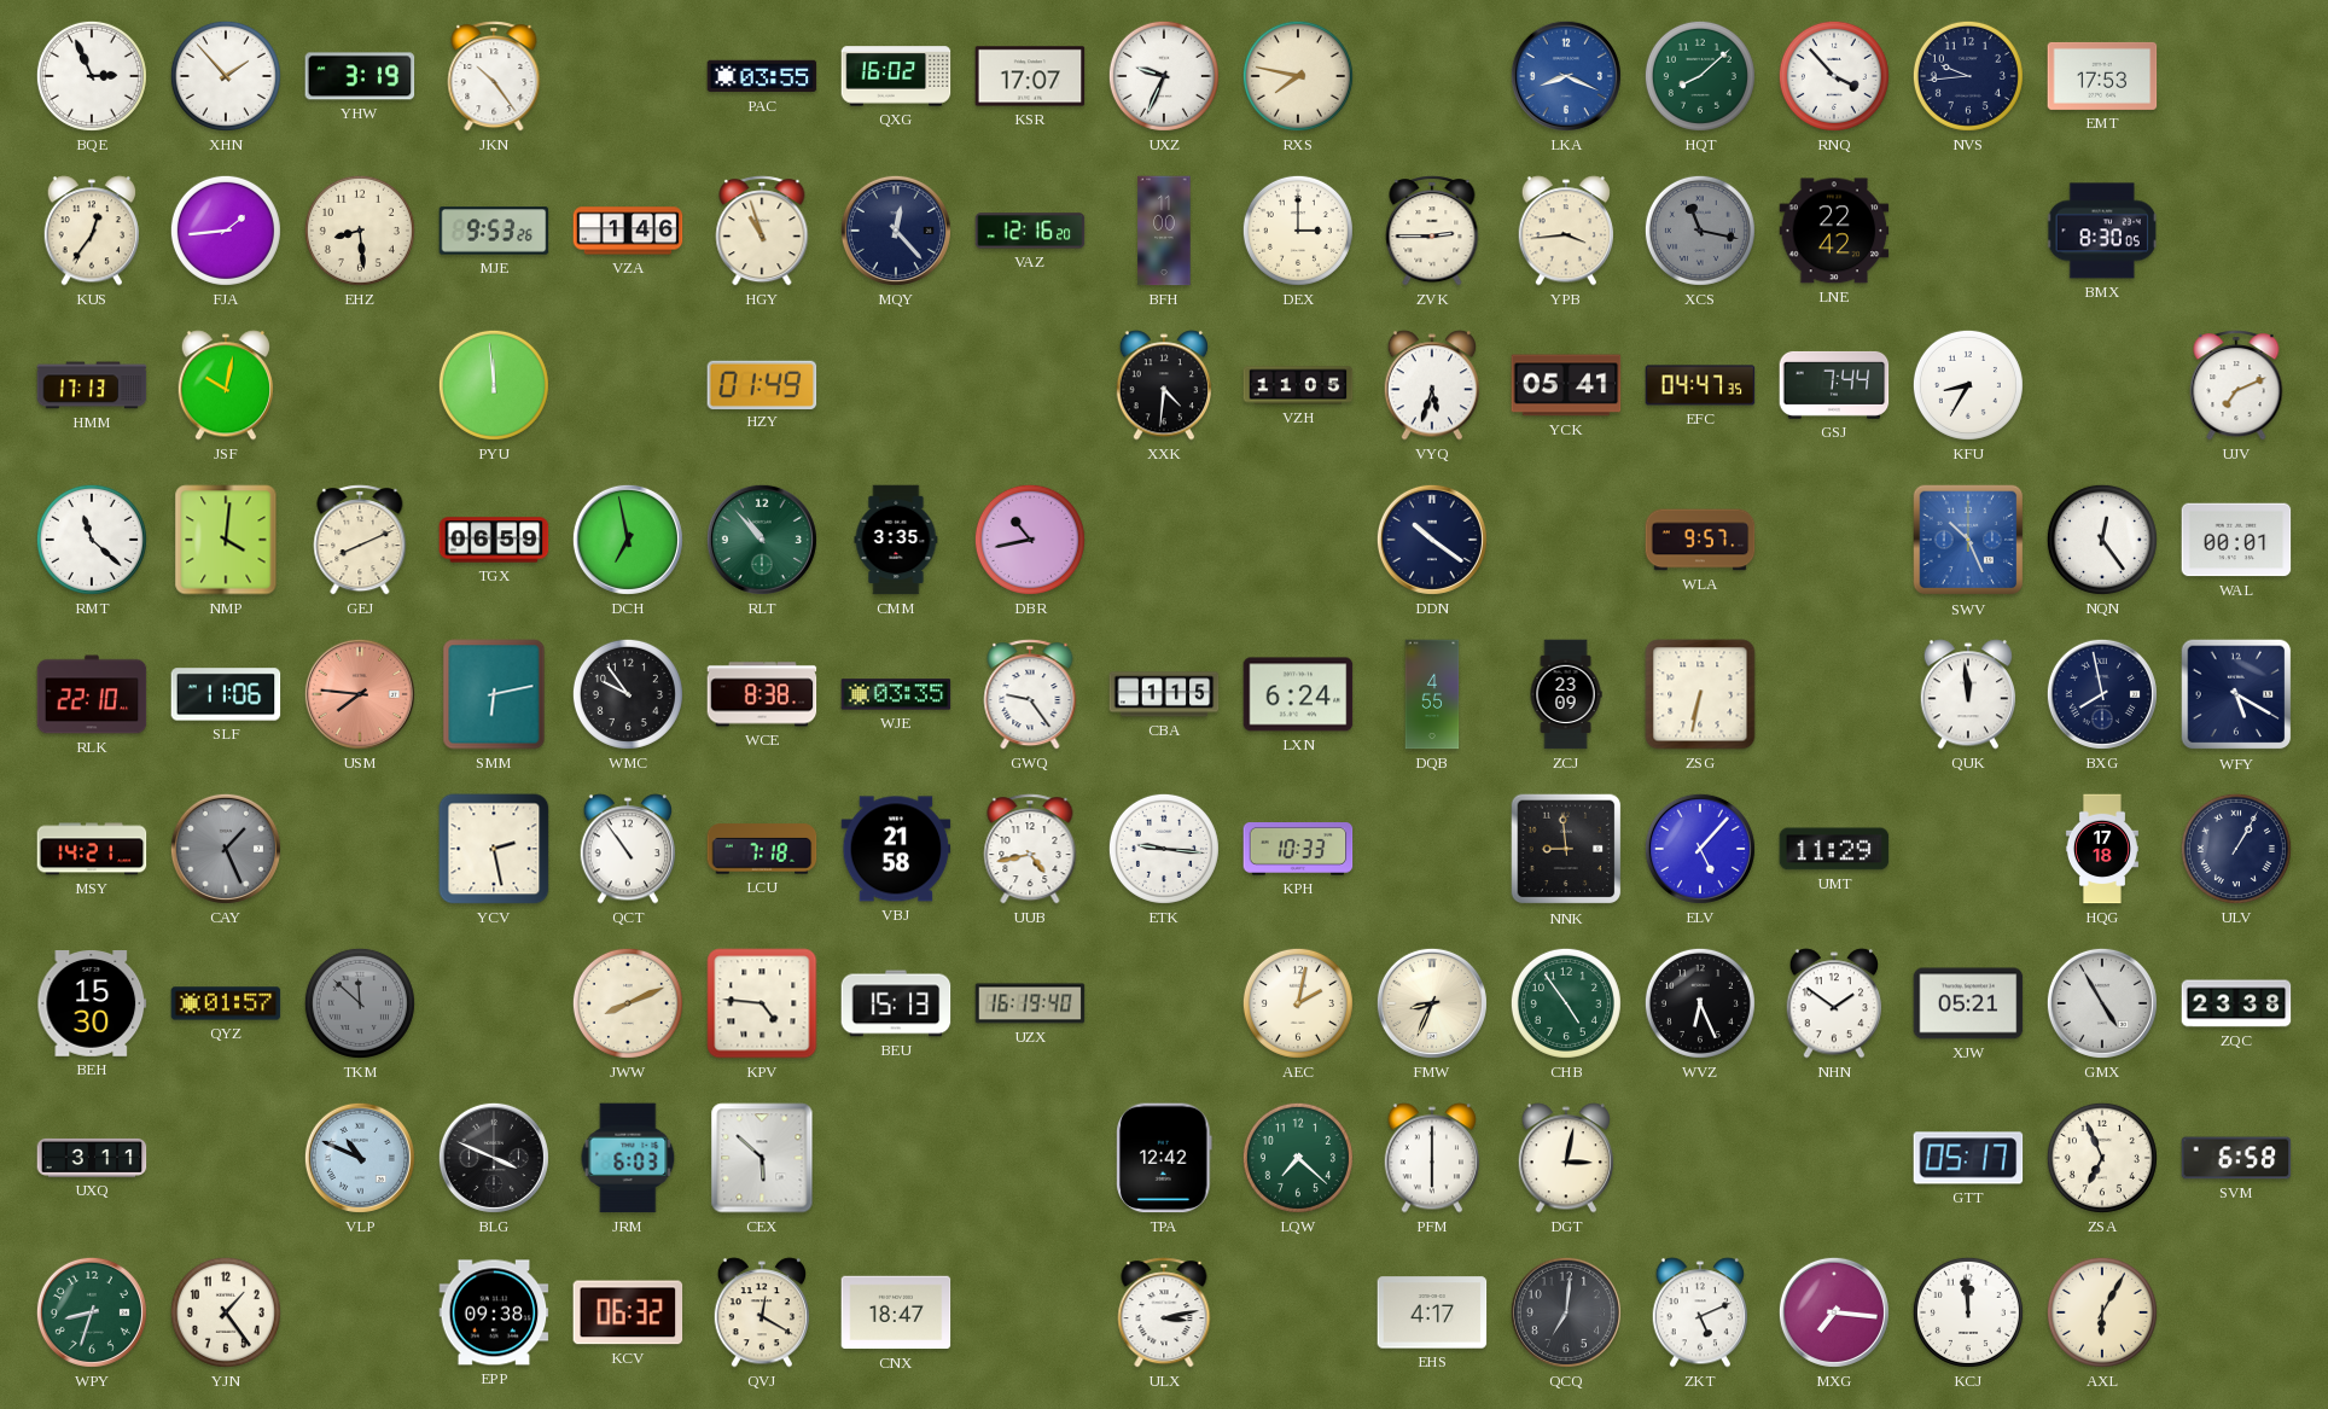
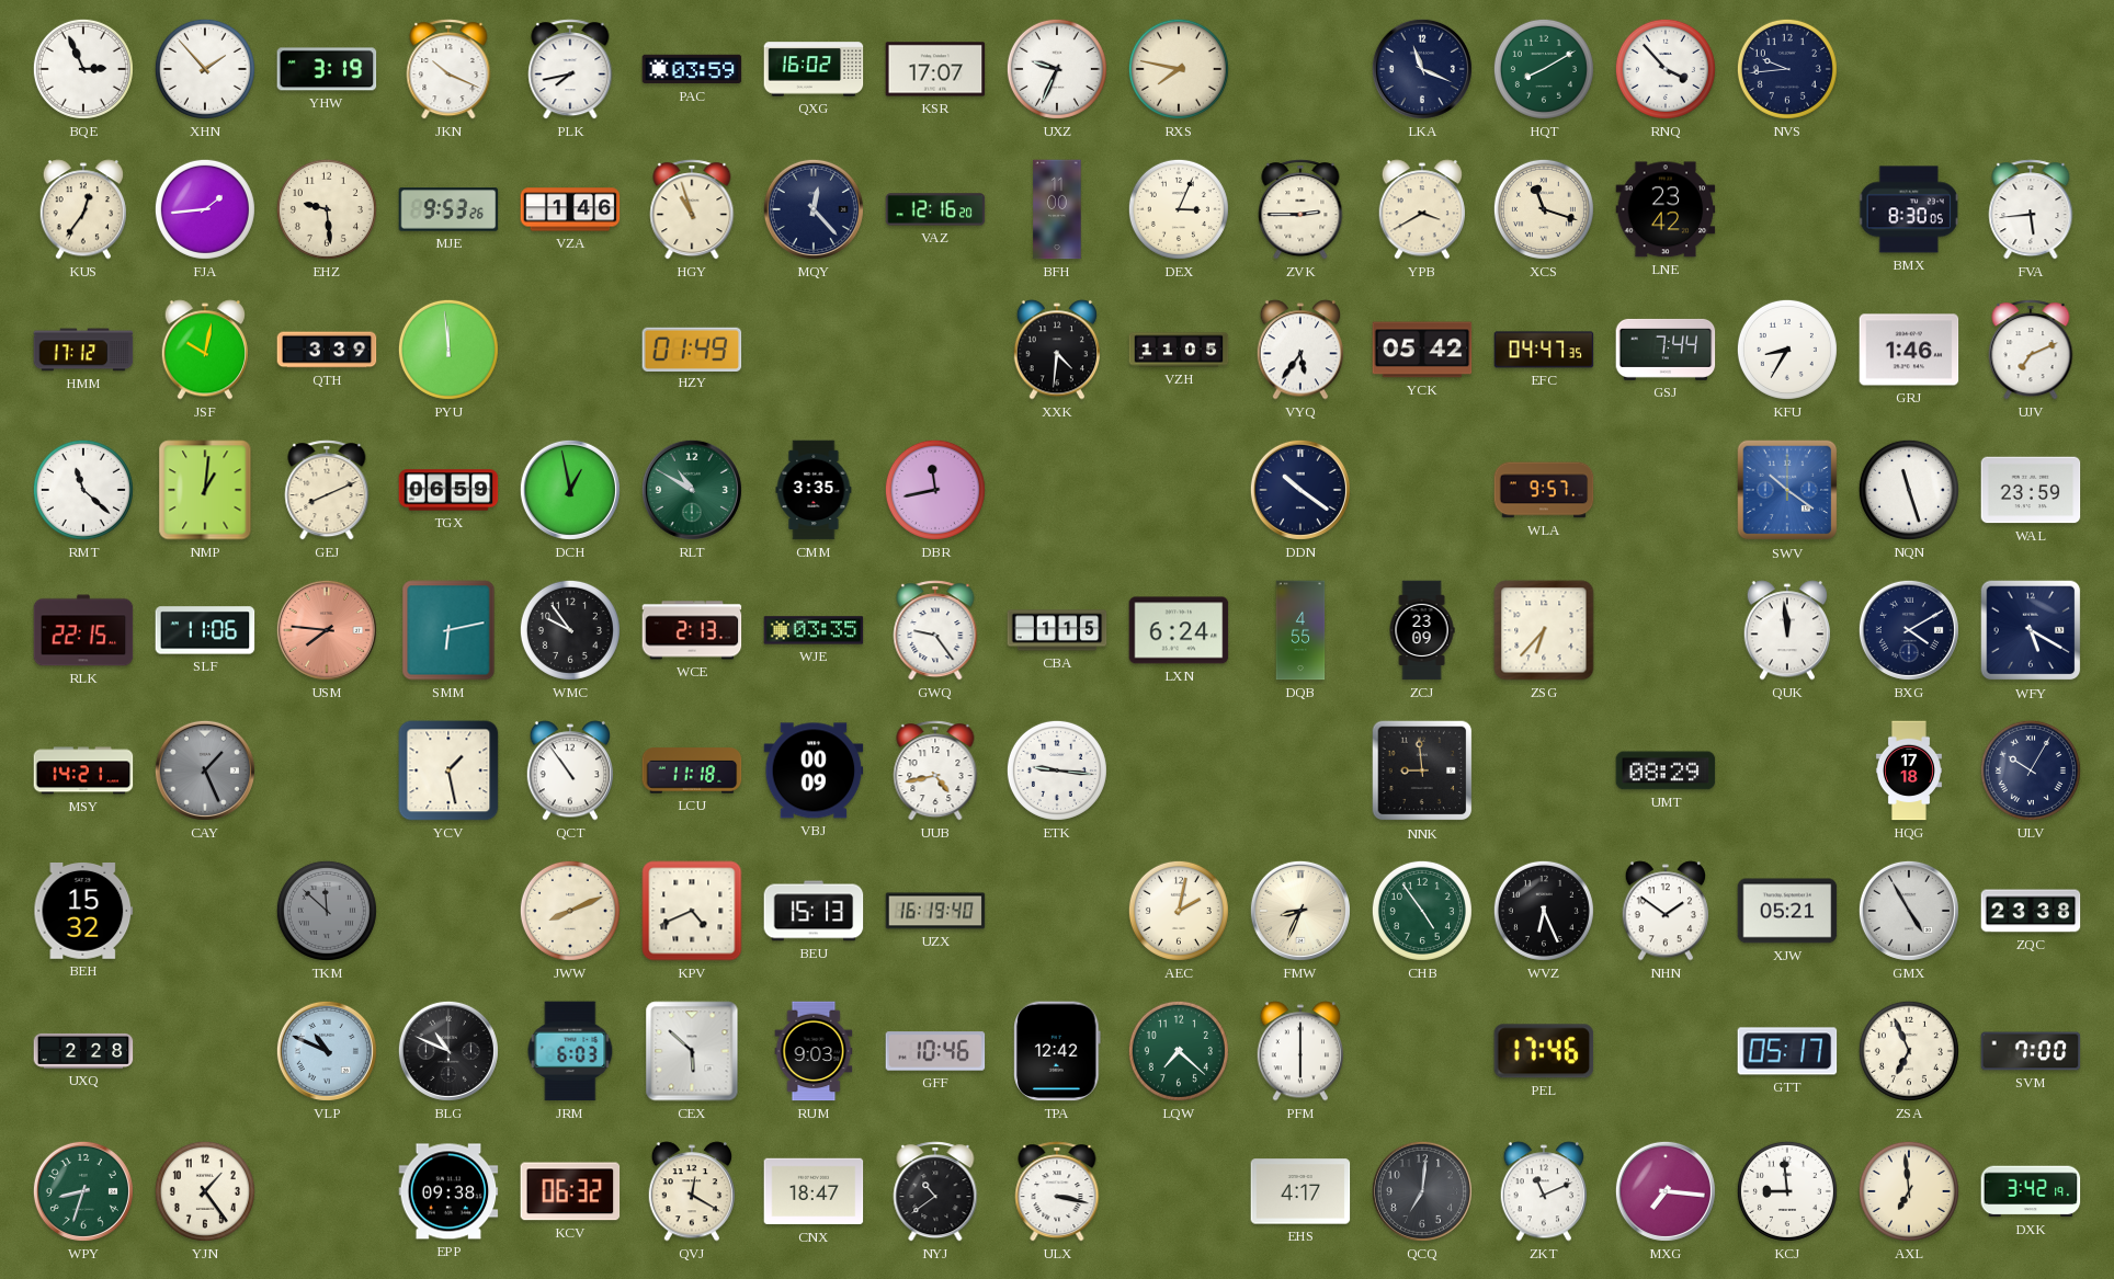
JKN: 10:24 -> 10:19 (448, 69)
PLK: none -> 7:43 (570, 69)
PAC: 03:55 -> 03:59 (692, 69)
LKA: 8:19 -> 11:19 (1422, 69)
LKA dial: blue -> navy (1422, 69)
HQT: 8:08 -> 8:10 (1544, 69)
EMT: 17:53 -> none (2102, 76)
EHZ: 8:29 -> 9:29 (327, 209)
DEX: 3:00 -> 3:04 (1179, 209)
YPB: 3:44 -> 3:40 (1422, 209)
XCS: 11:17 -> 11:18 (1544, 209)
XCS dial: grey -> cream (1544, 209)
LNE: 22:42 -> 23:42 (1666, 209)
FVA: none -> 5:44 (2031, 209)
HMM: 17:13 -> 17:12 (83, 350)
QTH: none -> 3:39 (327, 350)
VYQ: 5:33 -> 5:36 (1300, 350)
YCK: 05:41 -> 05:42 (1422, 350)
GRJ: none -> 1:46 (1909, 350)
NMP: 4:01 -> 1:01 (205, 490)
DCH: 6:58 -> 12:58 (570, 490)
RLT: 10:53 -> 10:50 (692, 490)
DBR: 10:43 -> 11:43 (935, 490)
SWV: 10:26 -> 10:21 (1787, 490)
NQN: 12:24 -> 11:27 (1909, 490)
WAL: 00:01 -> 23:59 (2031, 490)
RLK: 22:10 -> 22:15 (83, 630)
WCE: 8:38 -> 2:13 (692, 630)
ZSG: 6:32 -> 6:37 (1544, 630)
BXG: 7:58 -> 4:10 (1909, 630)
YCV: 2:28 -> 1:28 (448, 770)
LCU: 7:18 -> 11:18 (692, 770)
VBJ: 21:58 -> 00:09 (814, 770)
KPH: 10:33 -> none (1298, 850)
ELV: 5:07 -> none (1700, 849)
UMT: 11:29 -> 08:29 (1666, 770)
ULV: 1:05 -> 10:05 (2031, 770)
BEH: 15:30 -> 15:32 (83, 912)
QYZ: 01:57 -> none (226, 1003)
KPV: 4:46 -> 4:41 (692, 911)
UXQ: 3:11 -> 2:28 (83, 1051)
BLG: 3:49 -> 10:49 (448, 1051)
RUM: none -> 9:03 (814, 1051)
GFF: none -> 10:46 (935, 1051)
DGT: 3:02 -> none (1566, 1158)
PEL: none -> 17:46 (1544, 1051)
SVM: 6:58 -> 7:00 (2031, 1051)
NYJ: none -> 10:39 (935, 1191)
ULX: 3:13 -> 3:17 (1057, 1191)
ZKT: 5:11 -> 11:11 (1544, 1191)
KCJ: 11:59 -> 8:59 (1787, 1191)
AXL: 6:05 -> 6:59 (1909, 1191)
DXK: none -> 3:42 (2031, 1191)
